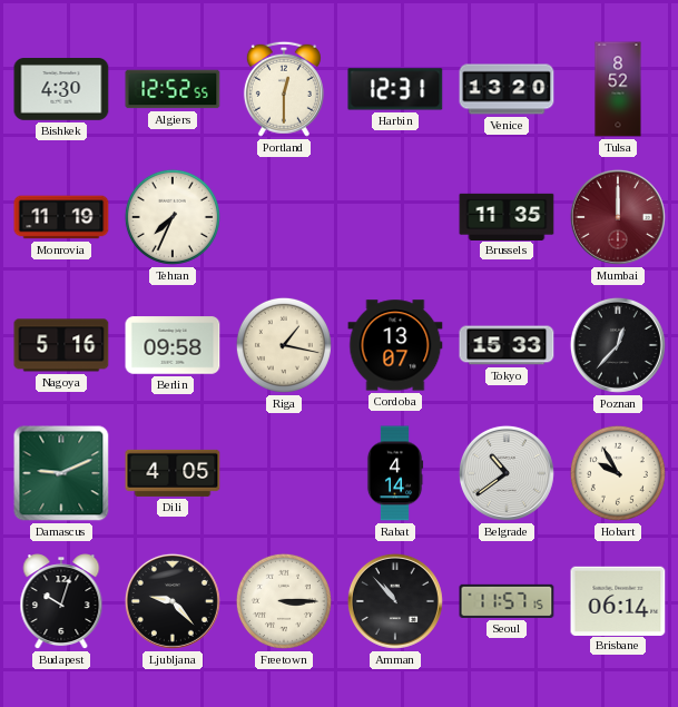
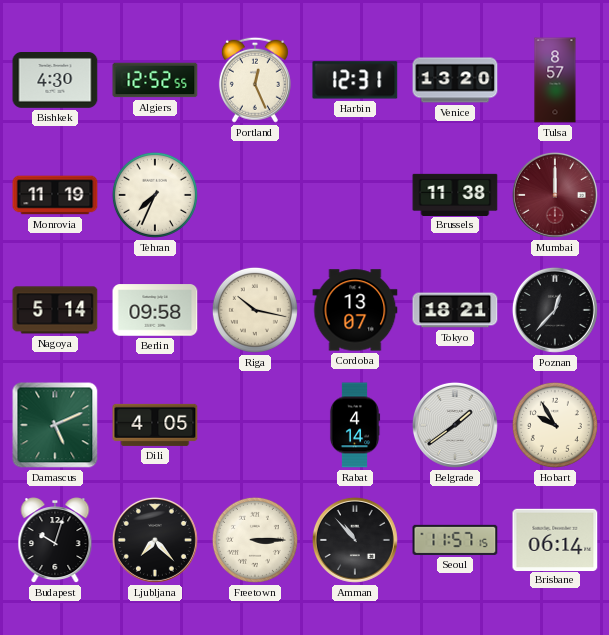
Portland: 12:30 -> 12:26 (255, 80)
Tulsa: 8:52 -> 8:57 (555, 80)
Brussels: 11:35 -> 11:38 (455, 194)
Nagoya: 5:16 -> 5:14 (55, 310)
Riga: 1:17 -> 10:17 (255, 310)
Tokyo: 15:33 -> 18:21 (455, 310)
Damascus: 9:11 -> 5:11 (55, 425)
Belgrade: 10:39 -> 1:39 (455, 425)
Ljubljana: 9:23 -> 7:23 (155, 540)
